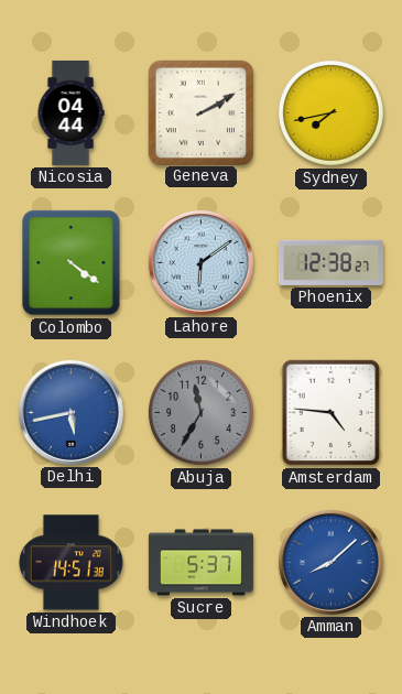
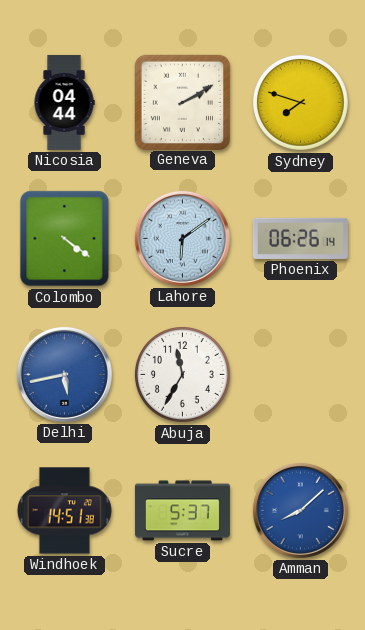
Sydney: 7:43 -> 7:48 (300, 102)
Phoenix: 12:38 -> 06:26 (300, 238)
Abuja dial: grey -> white (182, 374)
Amsterdam: 4:46 -> none (332, 413)
